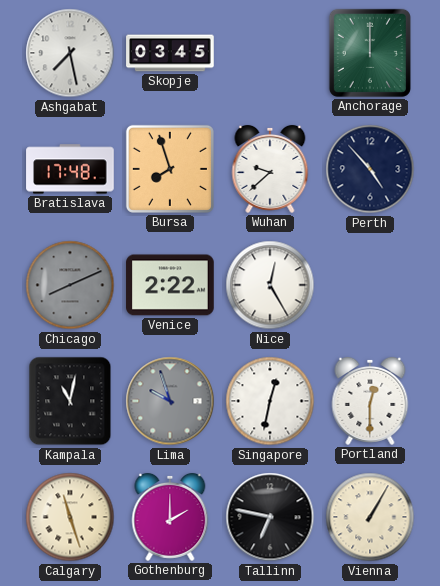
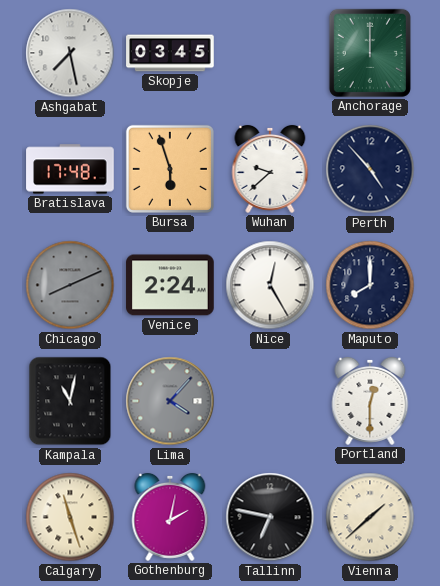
Bursa: 7:57 -> 5:57 (170, 169)
Venice: 2:22 -> 2:24 (170, 285)
Maputo: none -> 8:00 (370, 285)
Lima: 9:57 -> 4:07 (170, 401)
Singapore: 12:32 -> none (270, 401)
Gothenburg: 2:00 -> 2:02 (170, 517)
Vienna: 1:05 -> 1:38 (370, 517)
